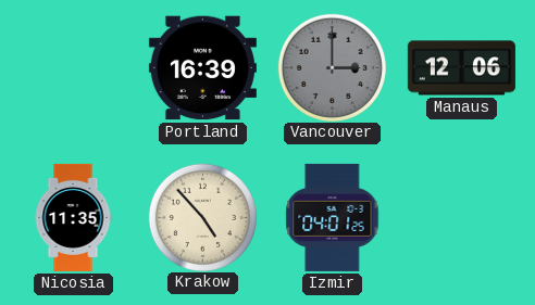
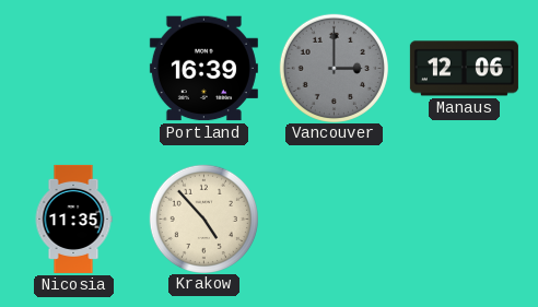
Izmir: 04:01 -> none (333, 217)
